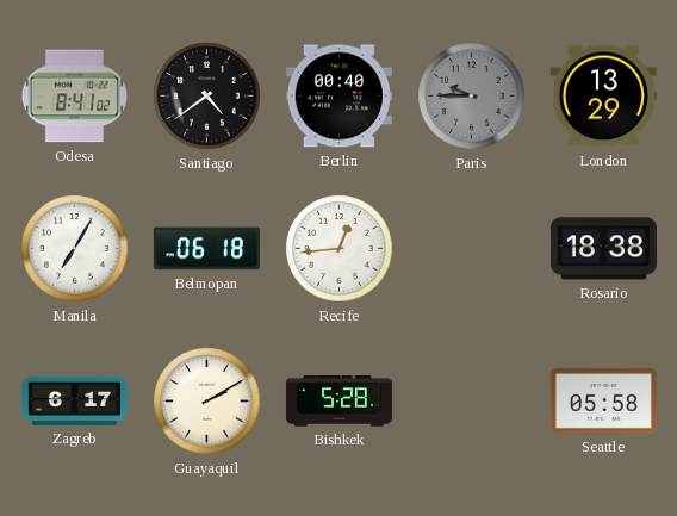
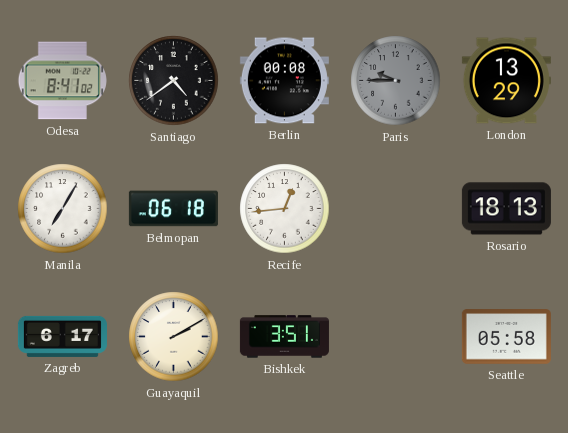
Berlin: 00:40 -> 00:08 (284, 81)
Rosario: 18:38 -> 18:13 (506, 209)
Bishkek: 5:28 -> 3:51 (284, 337)
